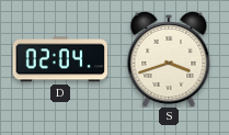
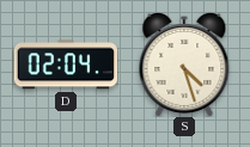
S: 3:42 -> 4:27 (184, 65)
